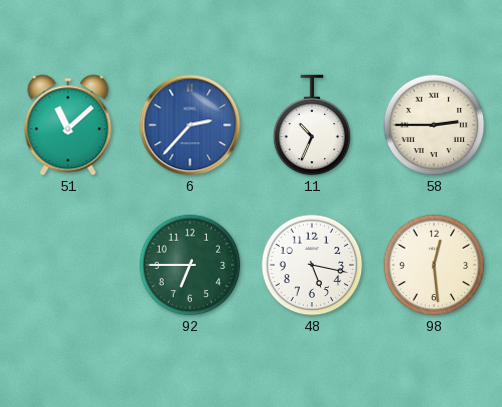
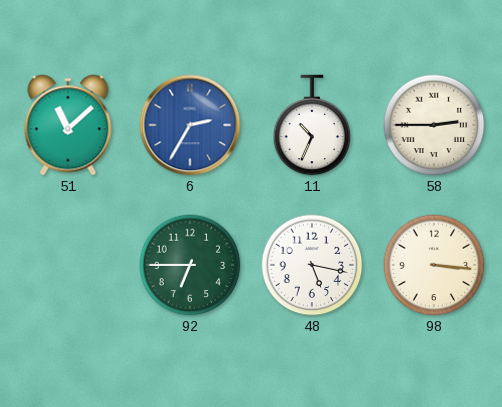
6: 2:37 -> 2:35 (190, 125)
98: 12:29 -> 3:16 (434, 265)
